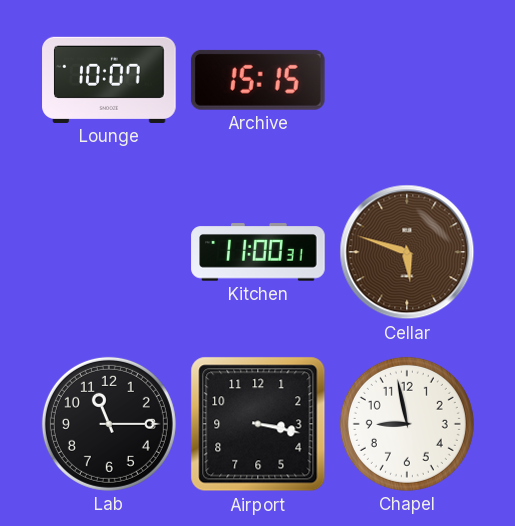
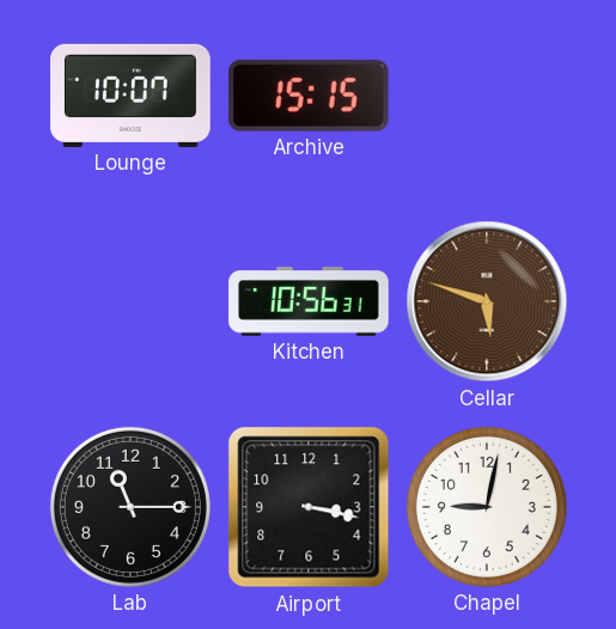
Kitchen: 11:00 -> 10:56 (309, 301)
Chapel: 8:58 -> 9:02 (487, 507)
